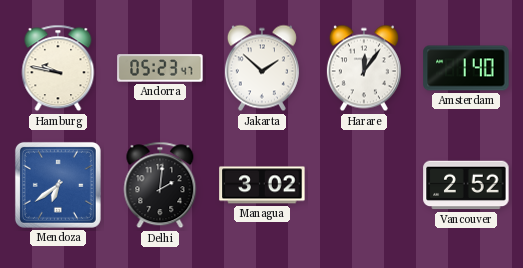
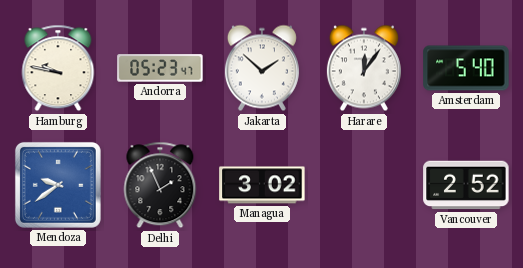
Amsterdam: 1:40 -> 5:40 (466, 68)
Mendoza: 6:39 -> 9:39 (58, 185)
Delhi: 2:01 -> 1:56 (160, 185)
